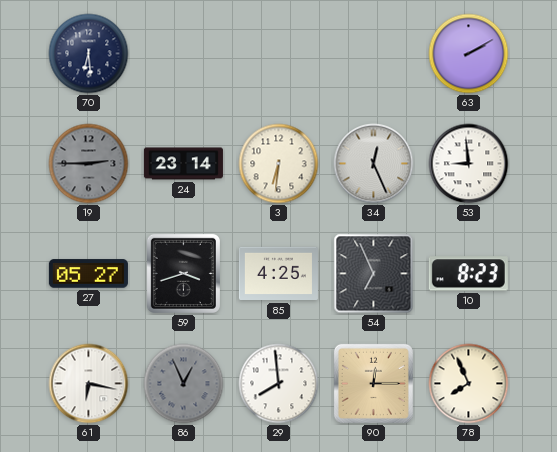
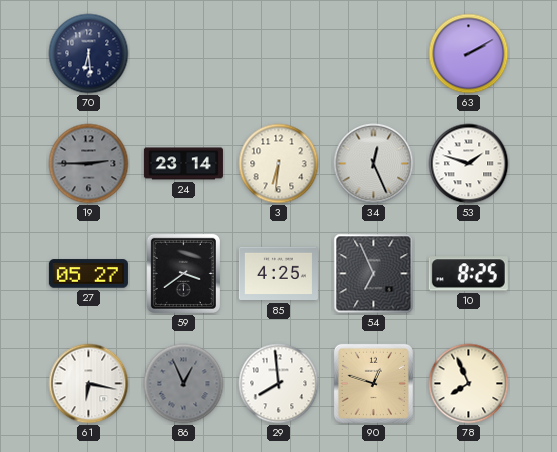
53: 8:59 -> 1:48 (469, 164)
59: 3:42 -> 3:39 (183, 273)
10: 8:23 -> 8:25 (468, 274)
90: 12:15 -> 12:48 (373, 383)
